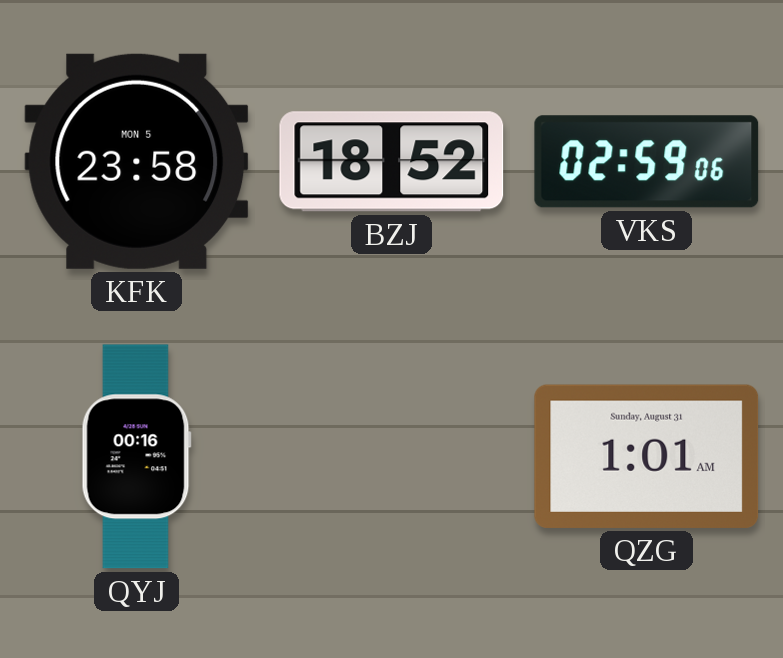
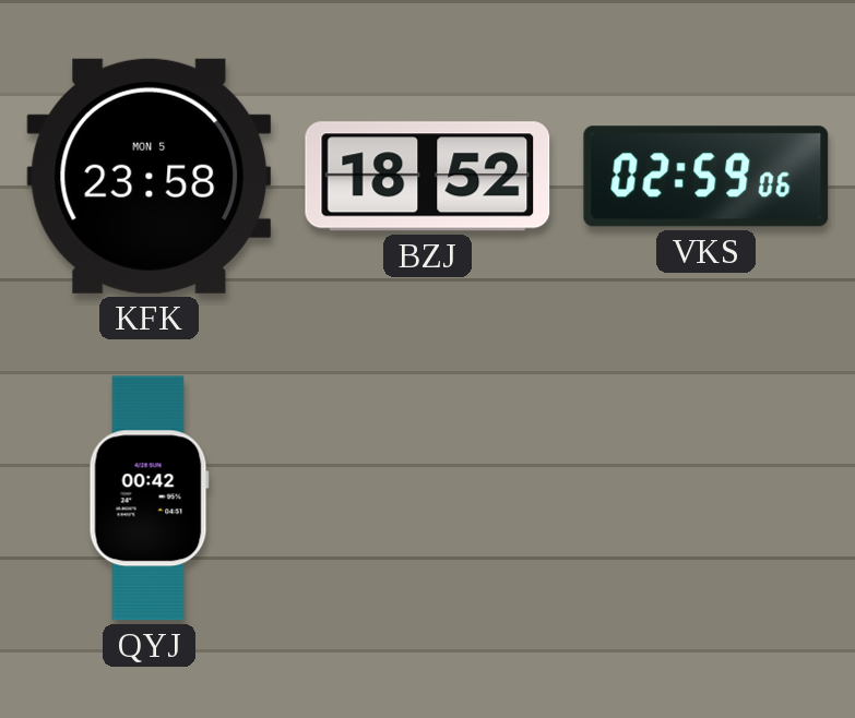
QYJ: 00:16 -> 00:42 (149, 499)
QZG: 1:01 -> none (647, 456)
